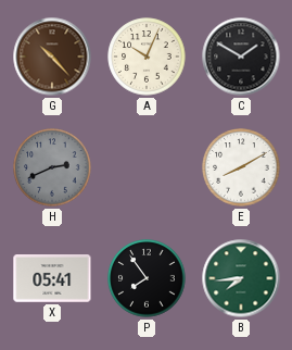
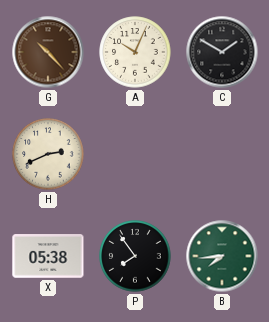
H dial: grey -> cream (48, 154)
E: 8:10 -> none (241, 167)
X: 05:41 -> 05:38 (48, 256)
